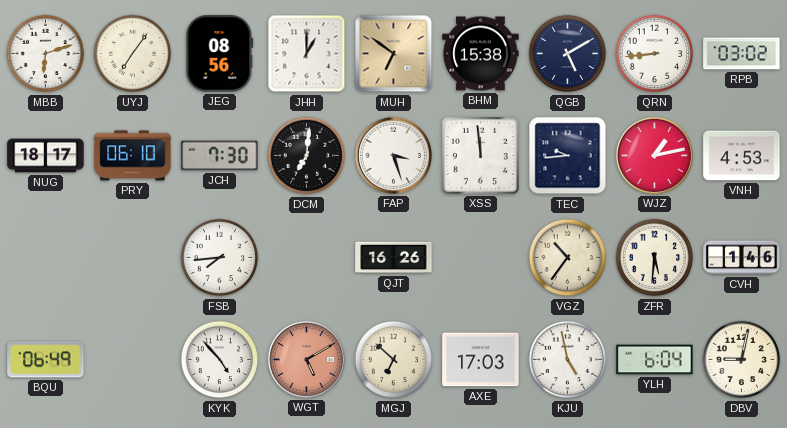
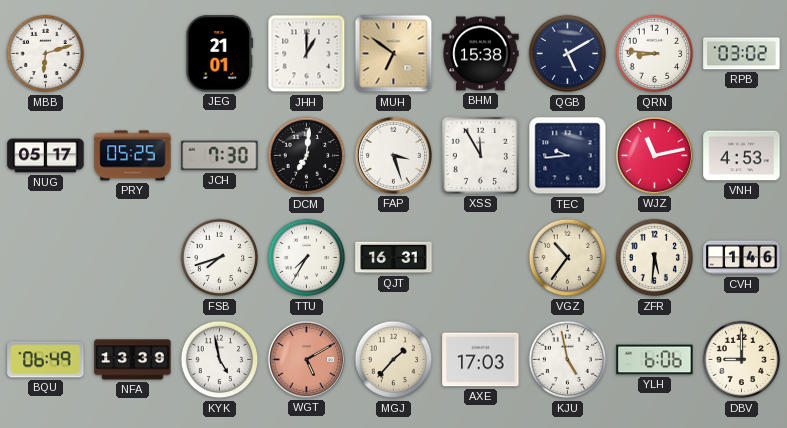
UYJ: 7:06 -> none (133, 54)
JEG: 08:56 -> 21:01 (220, 54)
QRN: 8:44 -> 8:46 (655, 54)
NUG: 18:17 -> 05:17 (46, 156)
PRY: 06:10 -> 05:25 (133, 156)
XSS: 11:59 -> 11:55 (480, 155)
WJZ: 1:13 -> 11:13 (654, 155)
FSB: 7:44 -> 7:42 (220, 258)
TTU: none -> 7:35 (307, 258)
QJT: 16:26 -> 16:31 (394, 258)
NFA: none -> 13:39 (133, 360)
KYK: 4:53 -> 4:58 (220, 360)
MGJ: 6:52 -> 1:37 (394, 360)
YLH: 6:04 -> 6:06 (655, 360)
DBV: 9:02 -> 9:00 (742, 360)
